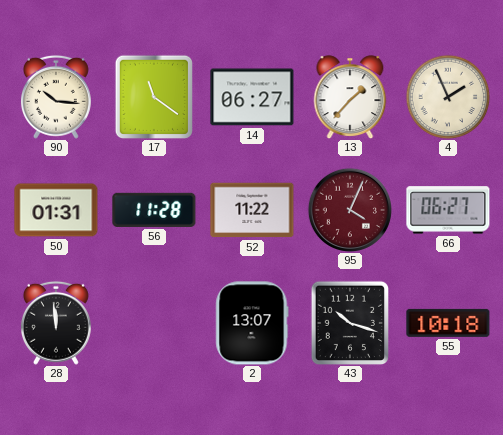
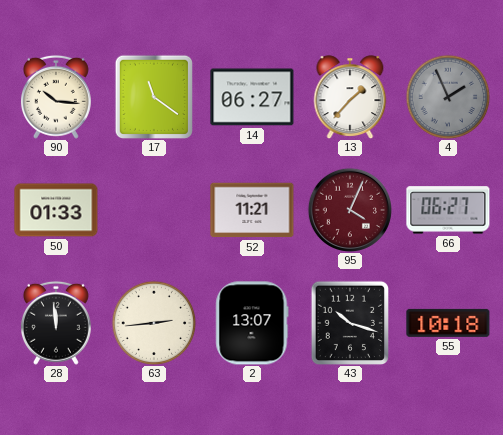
4 dial: cream -> grey (448, 97)
50: 01:31 -> 01:33 (56, 210)
56: 11:28 -> none (154, 210)
52: 11:22 -> 11:21 (252, 210)
63: none -> 2:44 (154, 323)
